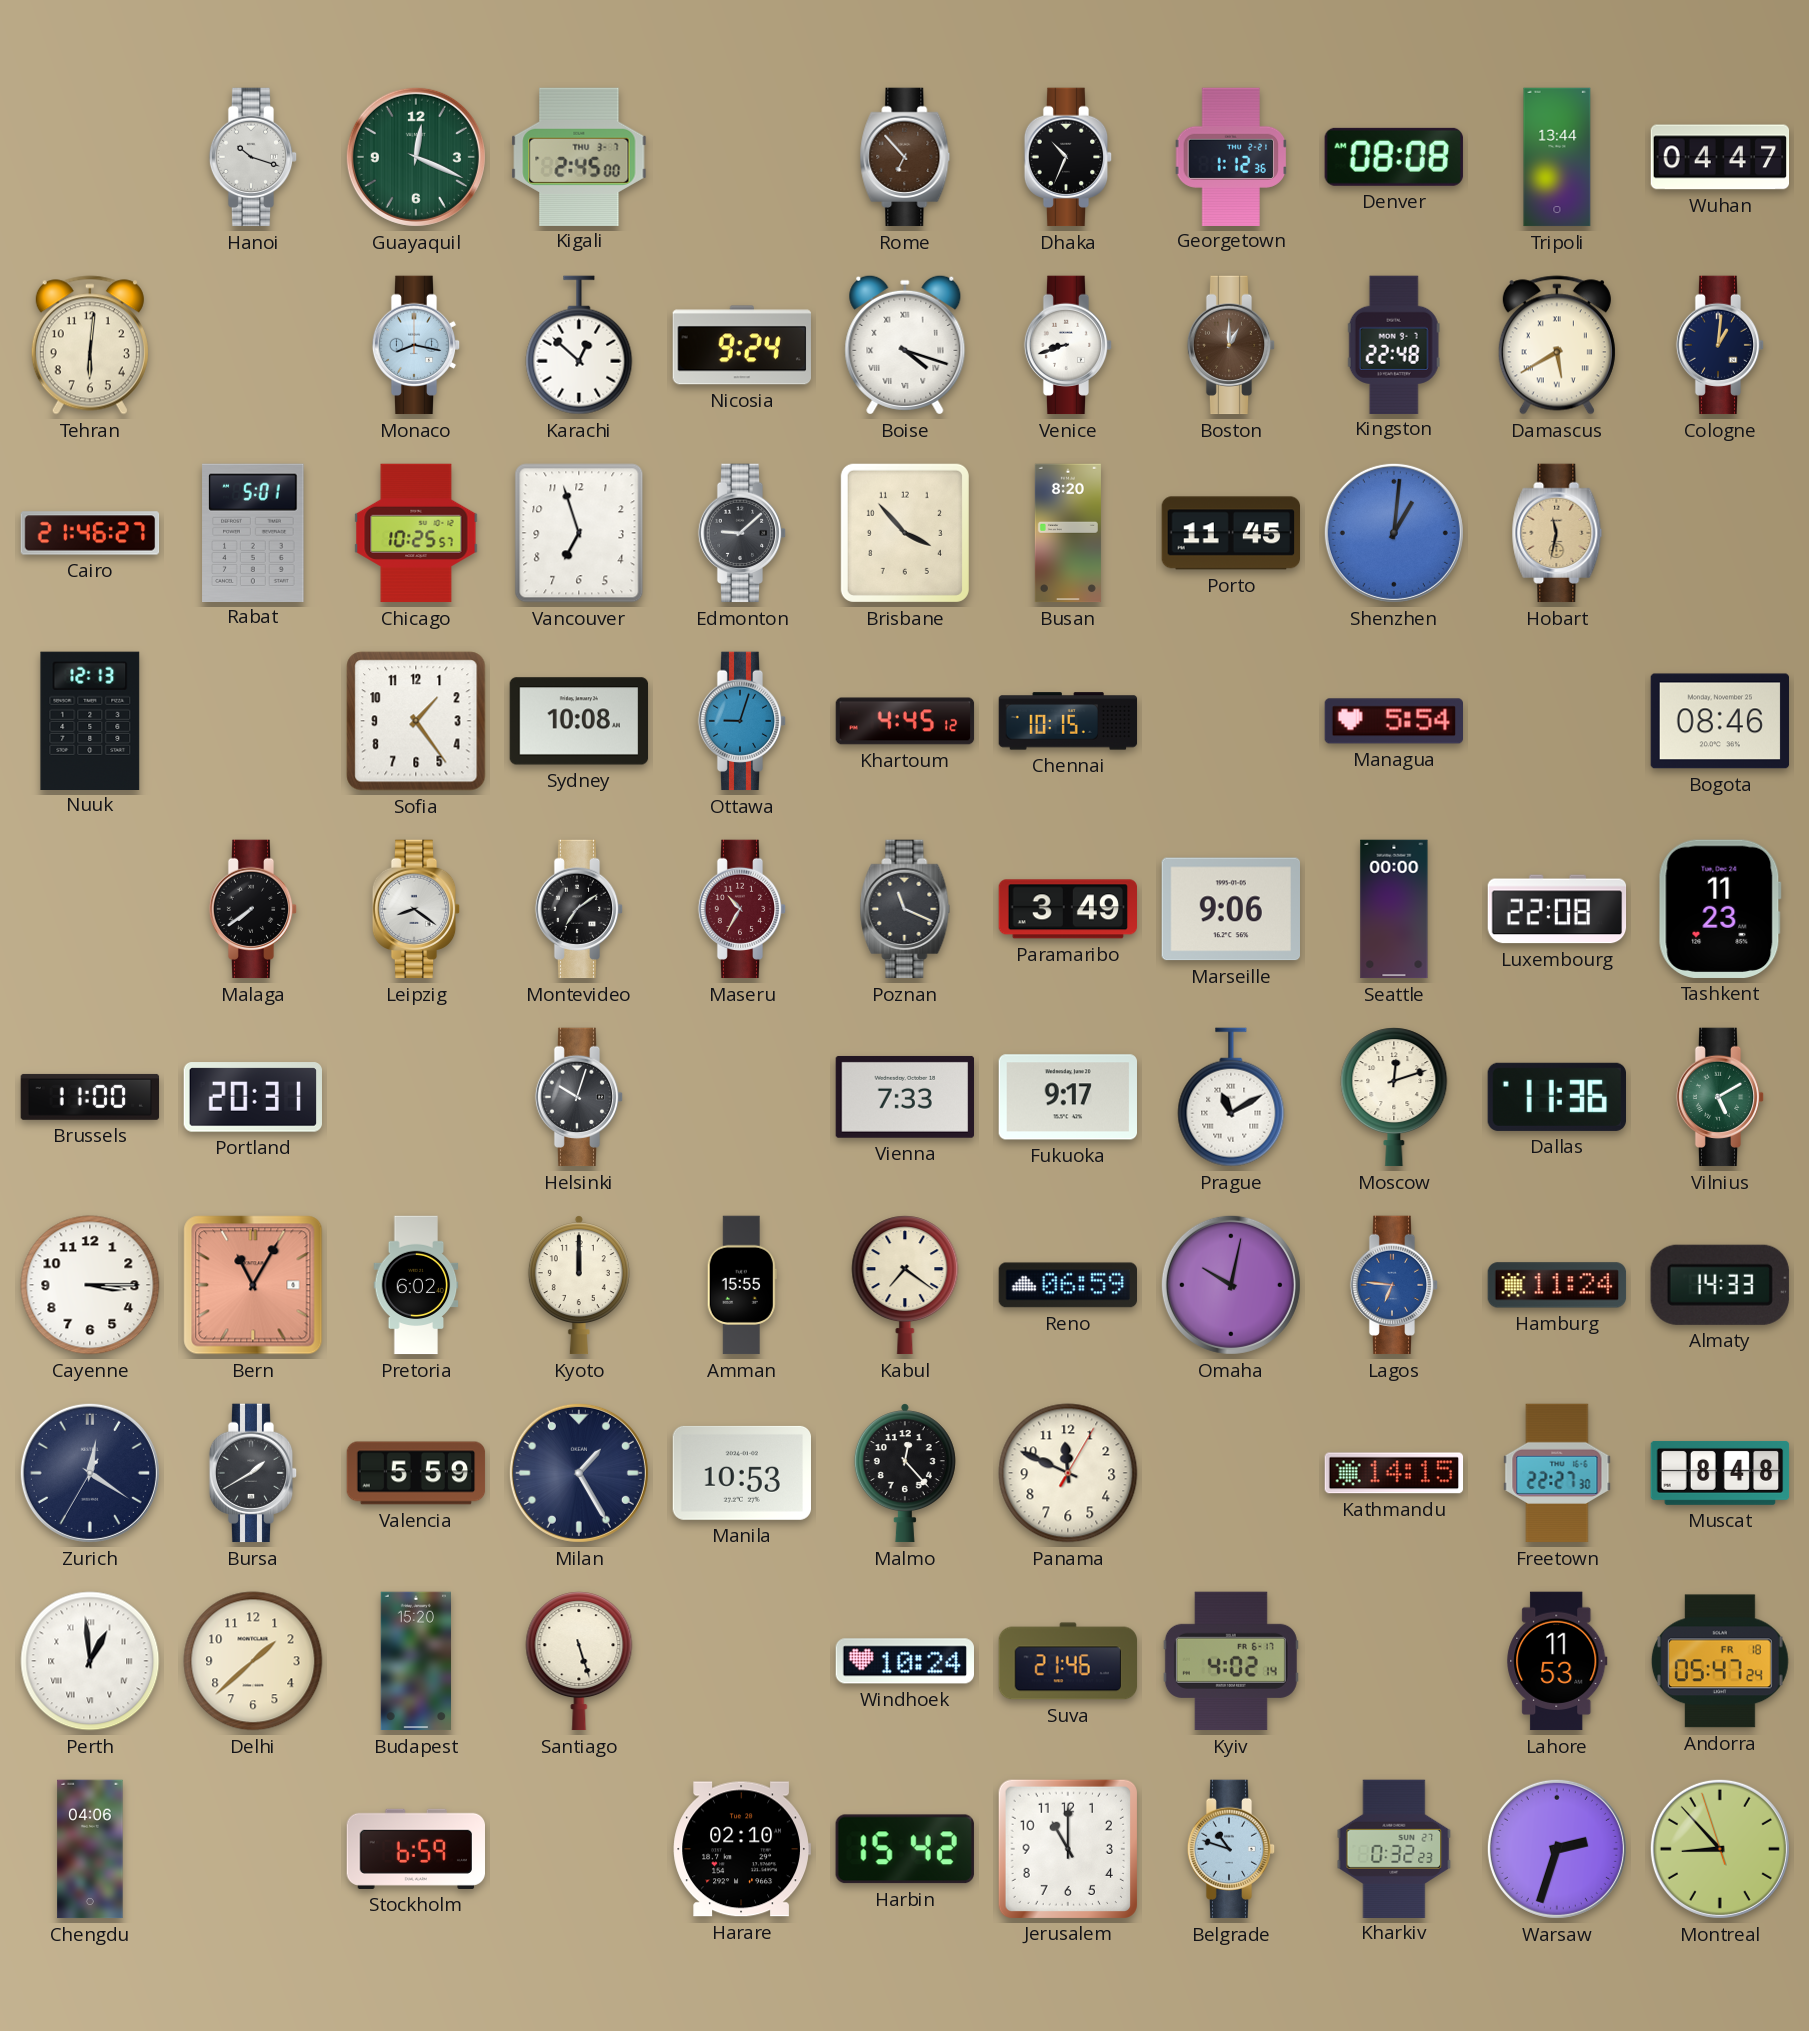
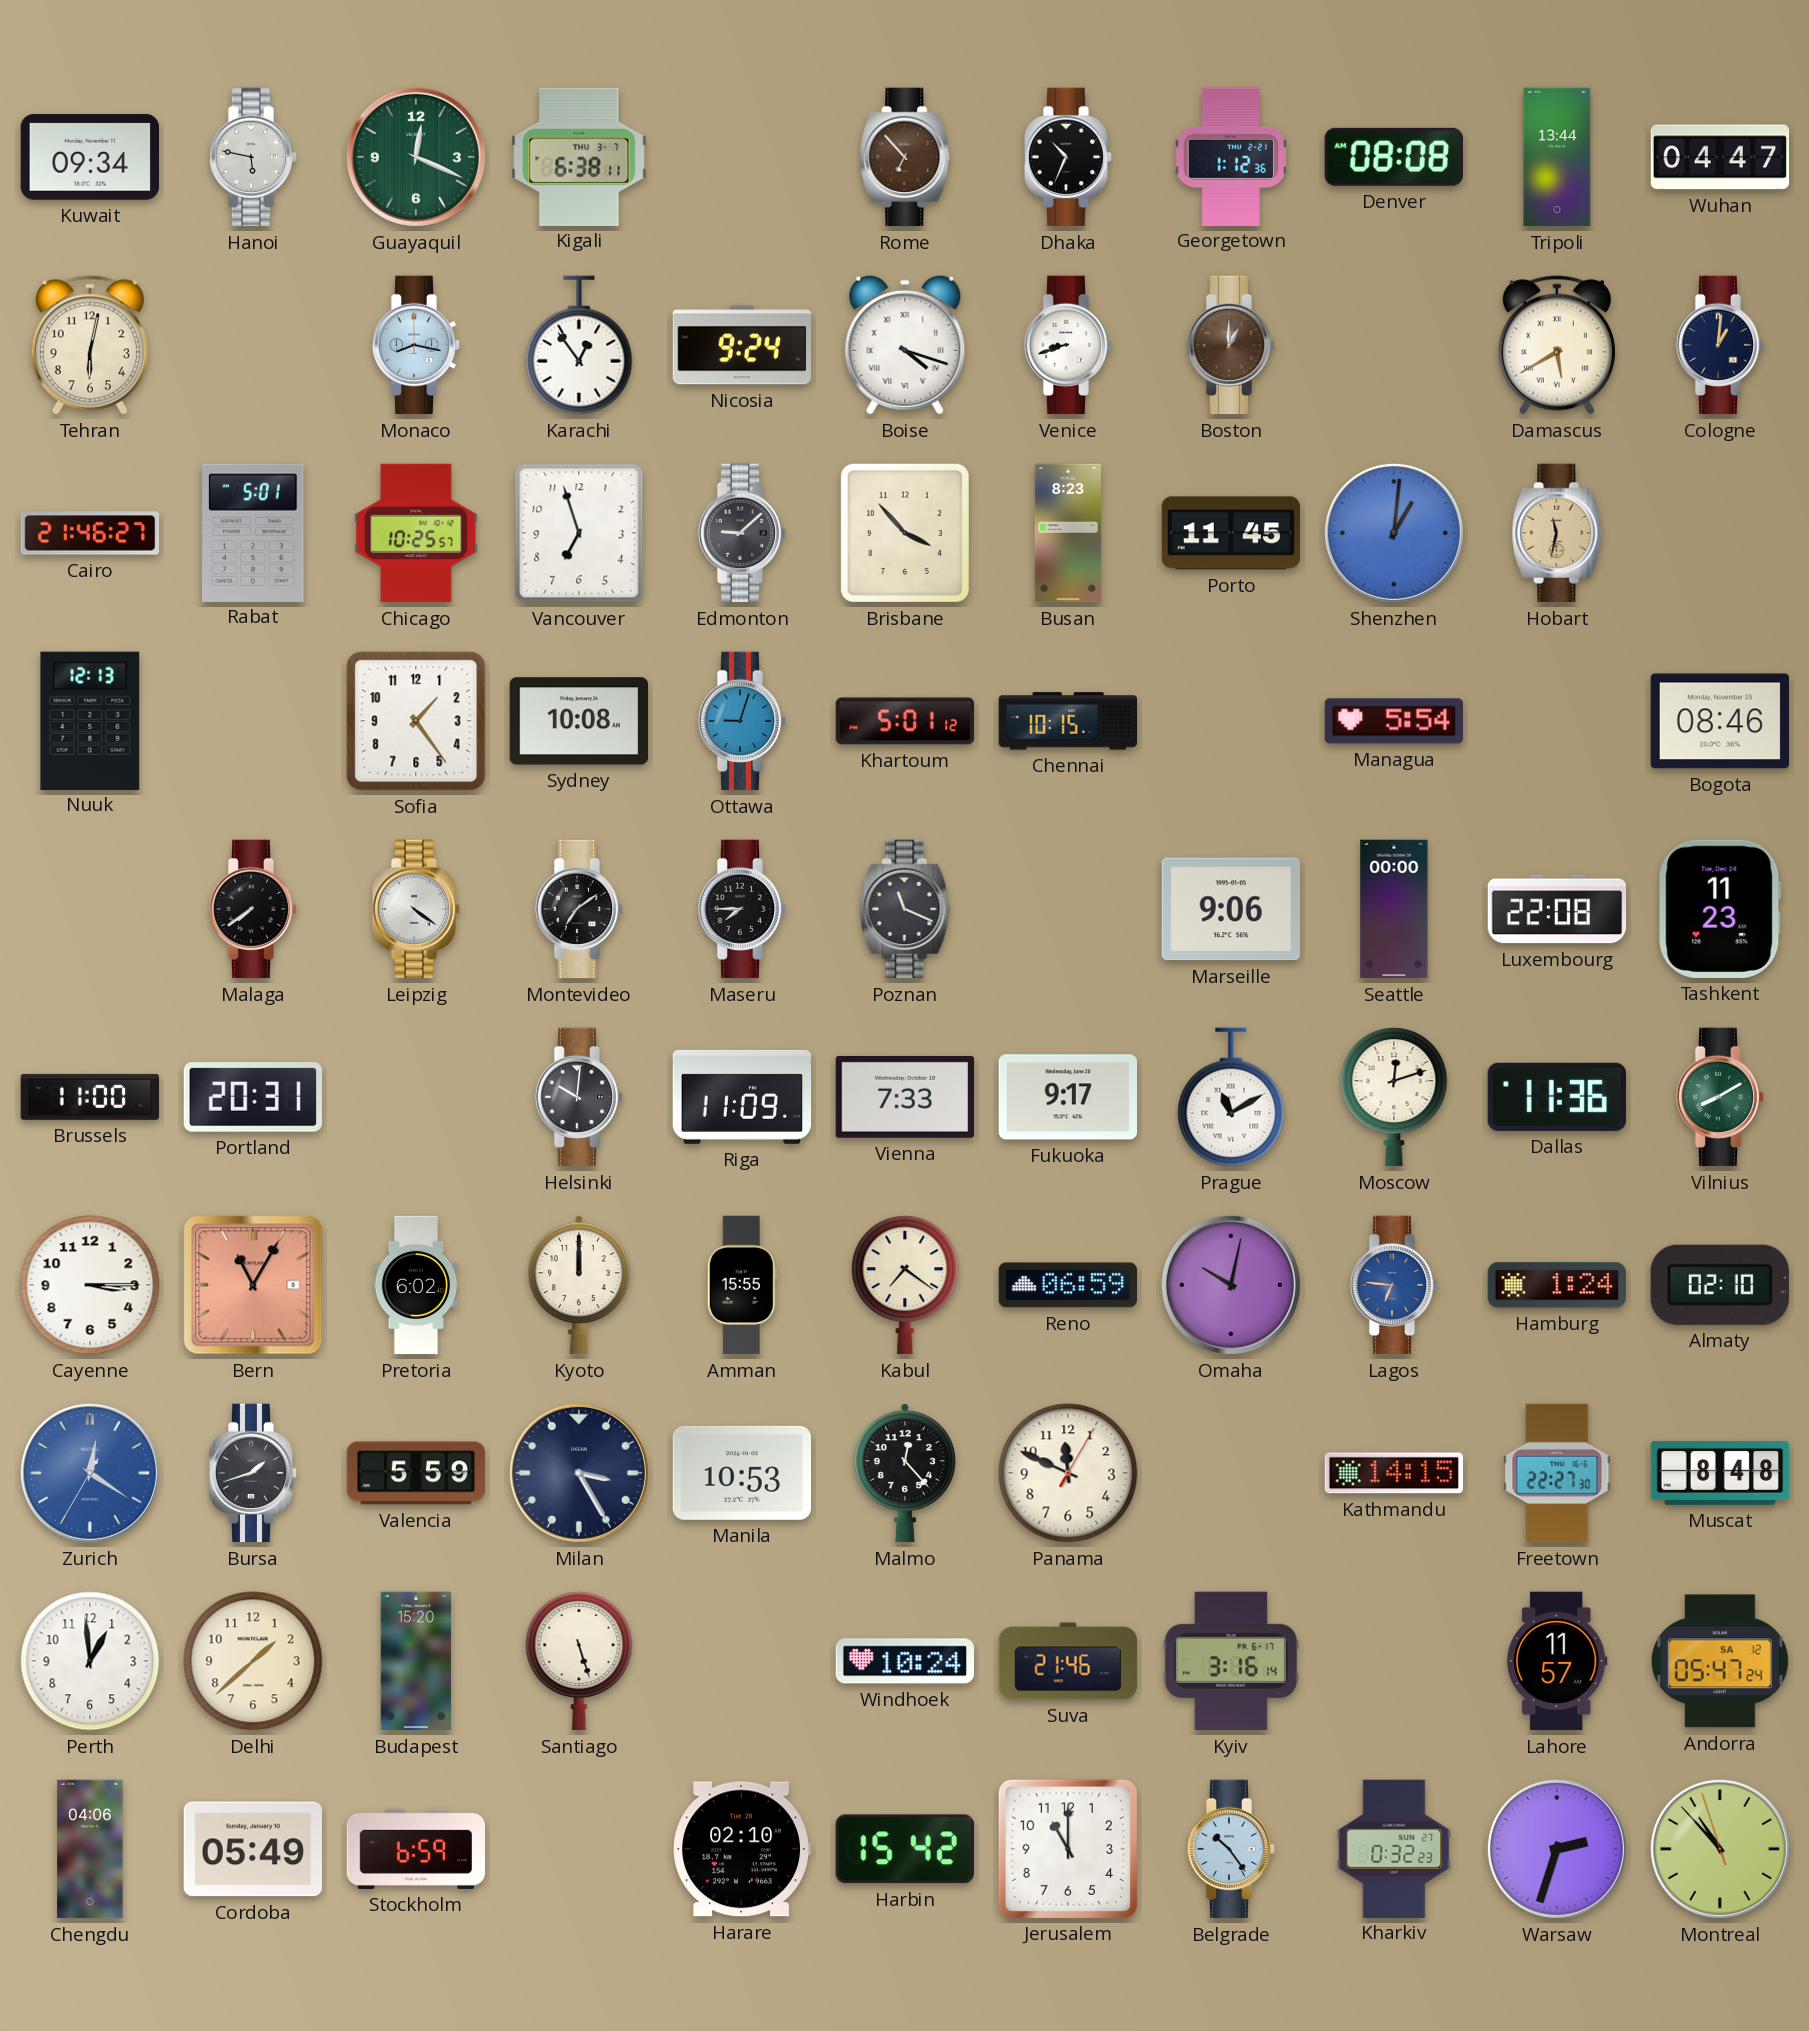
Kuwait: none -> 09:34 (89, 157)
Hanoi: 10:18 -> 5:47 (253, 157)
Kigali: 2:45 -> 6:38 (579, 156)
Tehran: 6:01 -> 6:02 (90, 345)
Karachi: 12:52 -> 12:54 (579, 345)
Kingston: 22:48 -> none (1394, 344)
Busan: 8:20 -> 8:23 (1068, 533)
Khartoum: 4:45 -> 5:01 (905, 721)
Leipzig: 8:21 -> 4:21 (416, 909)
Maseru: 10:35 -> 7:45 (742, 909)
Maseru dial: burgundy -> black (742, 909)
Paramaribo: 3:49 -> none (1067, 909)
Helsinki: 10:03 -> 10:01 (579, 1097)
Riga: none -> 11:09 (742, 1097)
Vilnius: 5:10 -> 8:10 (1720, 1097)
Hamburg: 11:24 -> 1:24 (1557, 1285)
Almaty: 14:33 -> 02:10 (1720, 1285)
Zurich dial: navy -> blue (90, 1473)
Bursa: 1:40 -> 1:42 (253, 1473)
Milan: 1:25 -> 3:25 (579, 1473)
Perth numerals: Roman -> Arabic (90, 1661)
Kyiv: 4:02 -> 3:16 (1231, 1661)
Lahore: 11:53 -> 11:57 (1557, 1661)
Andorra date: FR 18 -> SA 12 (1720, 1661)
Cordoba: none -> 05:49 (252, 1849)
Belgrade: 10:48 -> 10:24 (1231, 1849)
Montreal: 8:52 -> 10:52 (1720, 1849)
